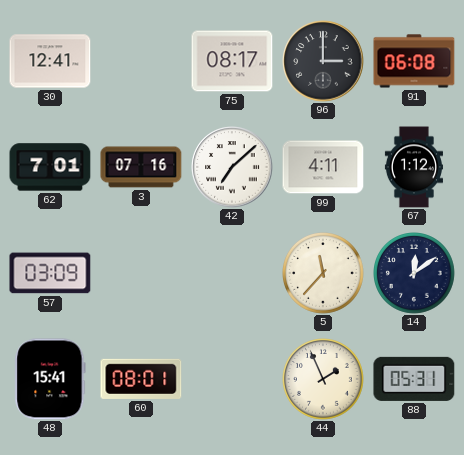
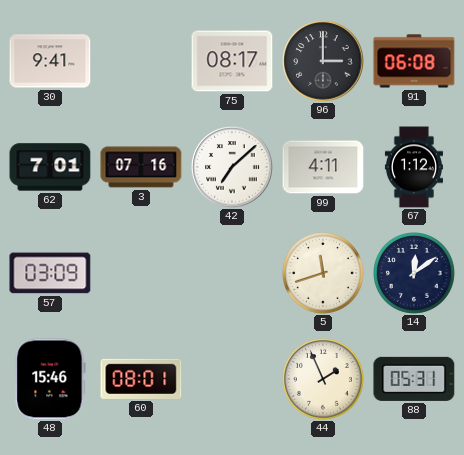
30: 12:41 -> 9:41 (50, 61)
5: 11:37 -> 11:42 (324, 274)
48: 15:41 -> 15:46 (50, 379)
